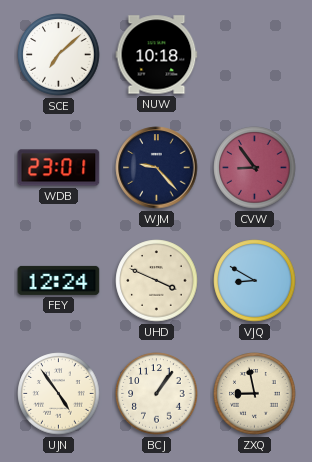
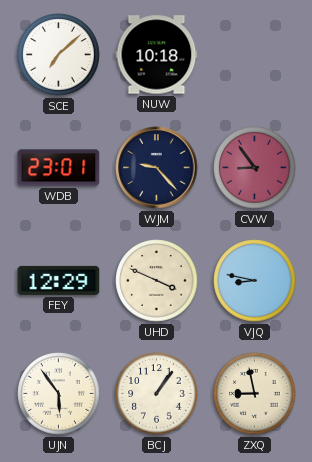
FEY: 12:24 -> 12:29 (59, 280)
VJQ: 8:50 -> 8:47 (255, 281)
UJN: 4:54 -> 5:54 (59, 394)
